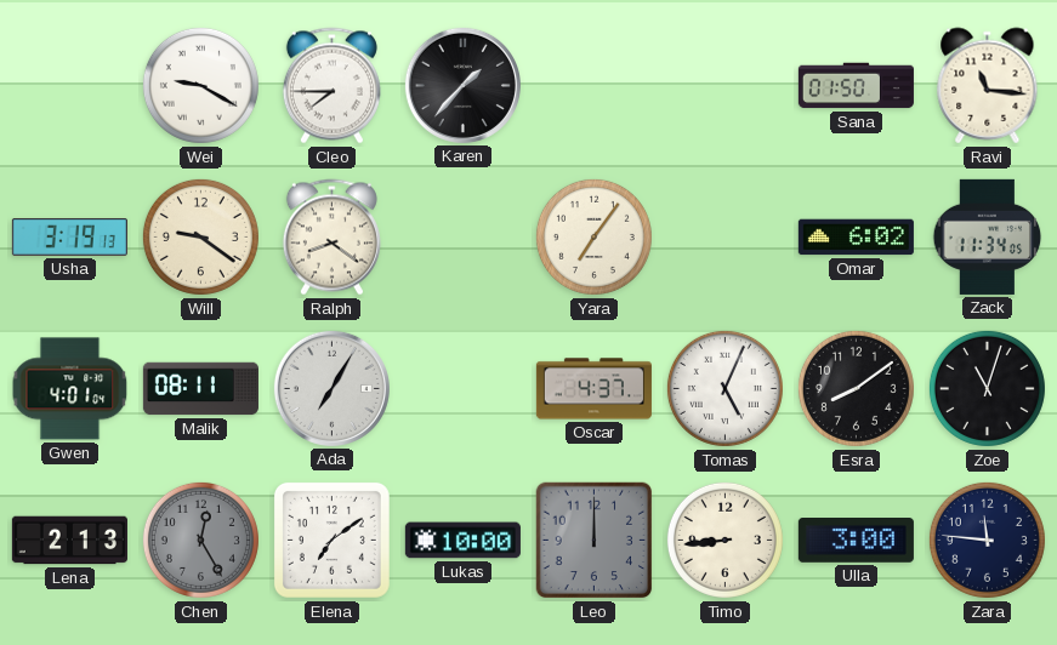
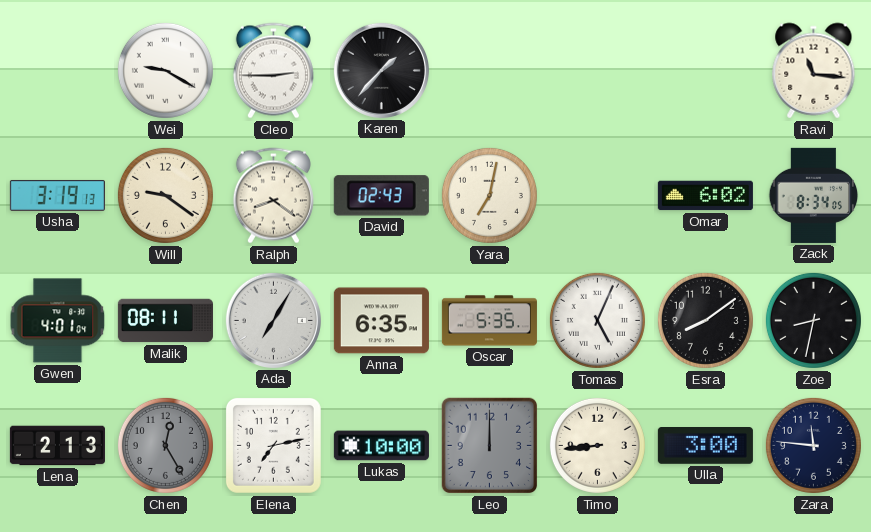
Cleo: 7:45 -> 2:45 (273, 71)
Sana: 01:50 -> none (856, 86)
David: none -> 02:43 (381, 196)
Yara: 7:06 -> 7:02 (489, 195)
Zack: 11:34 -> 8:34 (814, 195)
Anna: none -> 6:35 (381, 321)
Oscar: 4:37 -> 5:35 (489, 321)
Zoe: 11:03 -> 8:32 (813, 320)
Elena: 7:09 -> 7:13 (273, 445)
